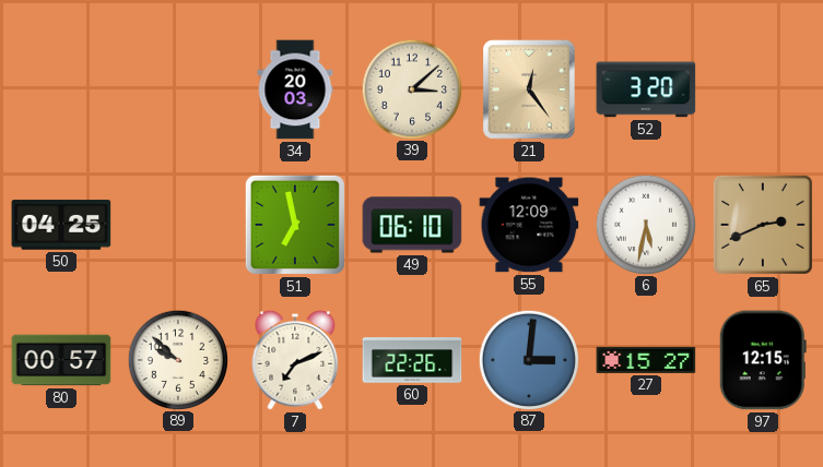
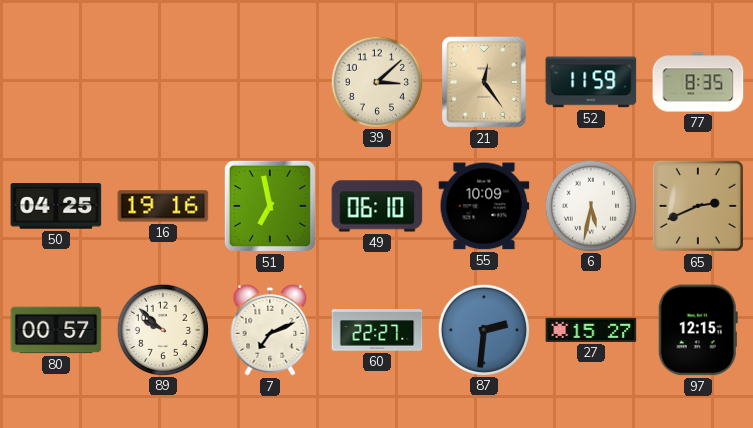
34: 20:03 -> none (295, 89)
52: 3:20 -> 11:59 (591, 82)
77: none -> 8:35 (698, 82)
16: none -> 19:16 (163, 206)
55: 12:09 -> 10:09 (484, 206)
60: 22:26 -> 22:27 (377, 330)
87: 3:01 -> 2:31 (483, 329)
